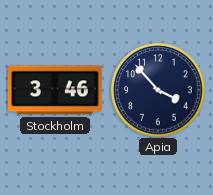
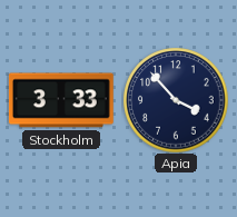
Stockholm: 3:46 -> 3:33 (61, 100)
